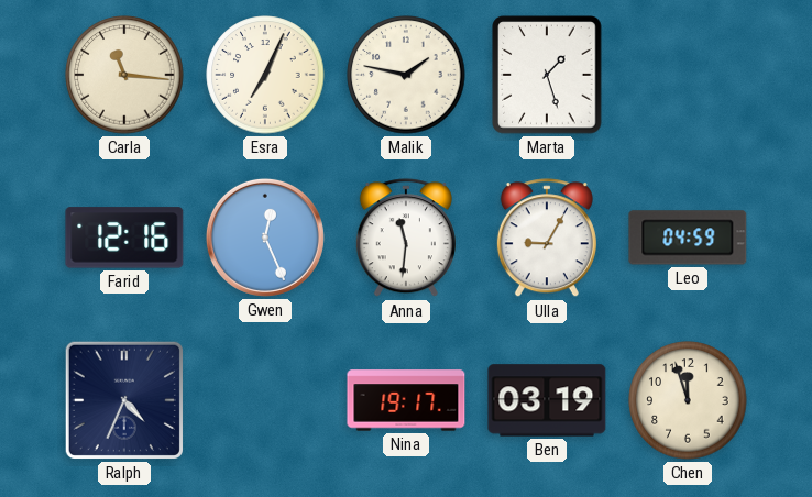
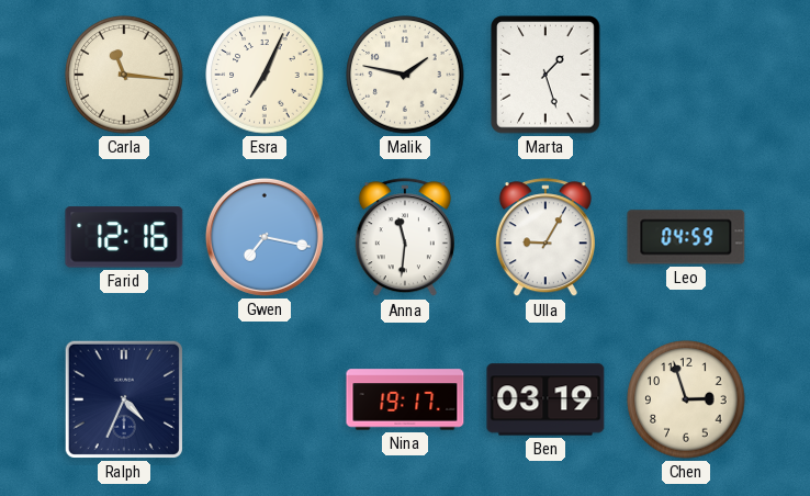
Gwen: 12:26 -> 7:17 (265, 237)
Chen: 11:57 -> 2:57 (686, 399)
